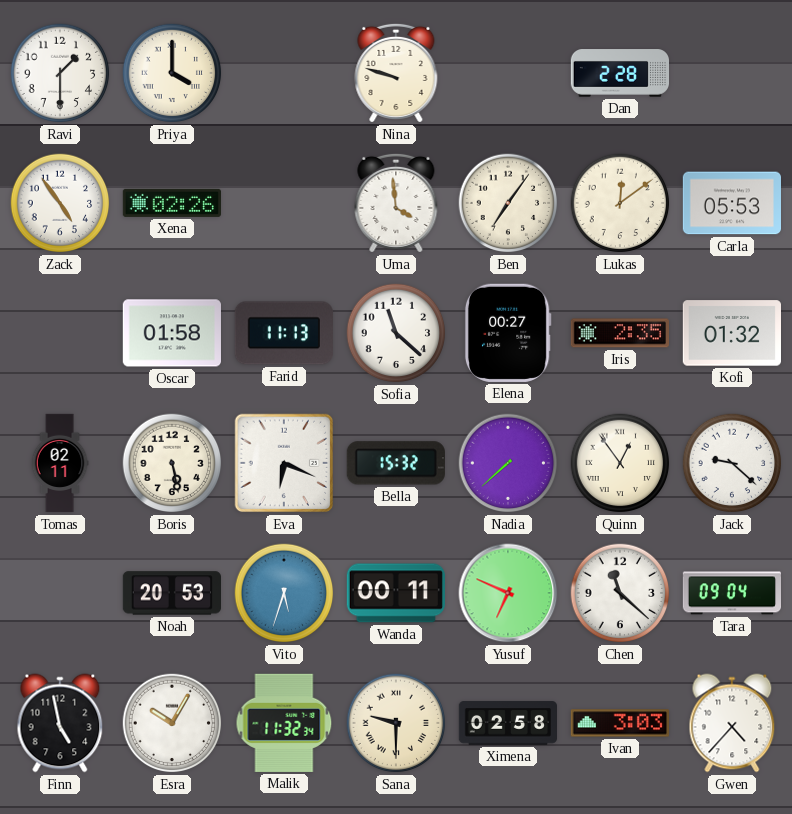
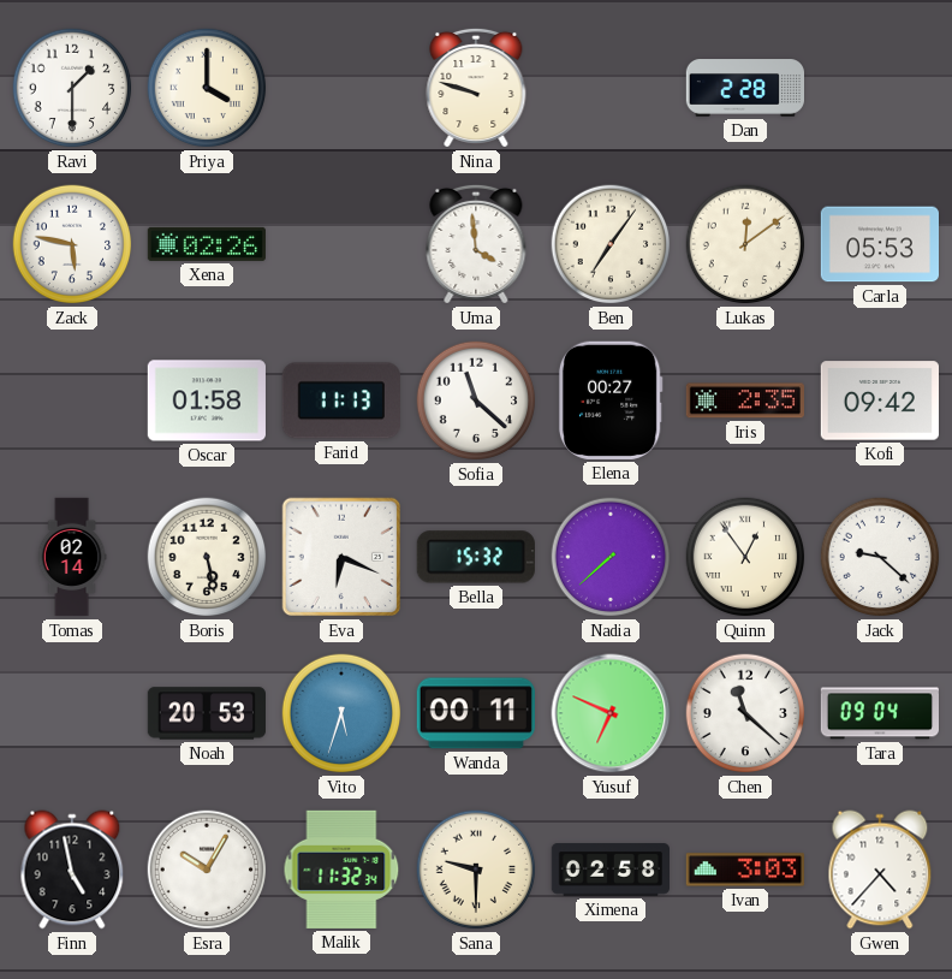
Zack: 4:54 -> 5:47 (72, 244)
Kofi: 01:32 -> 09:42 (879, 400)
Tomas: 02:11 -> 02:14 (72, 557)
